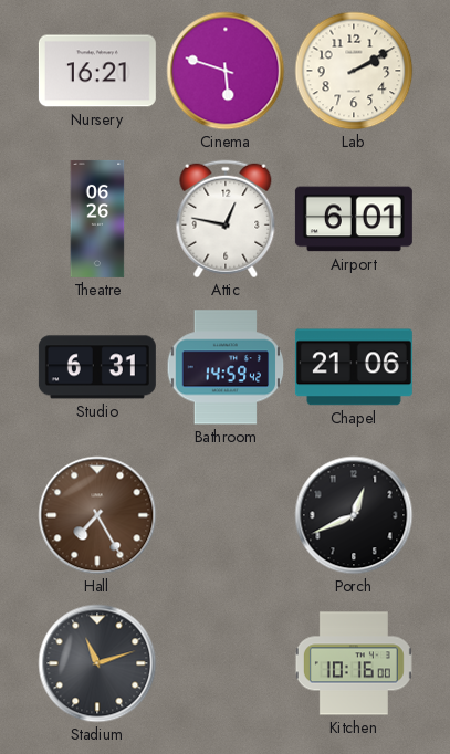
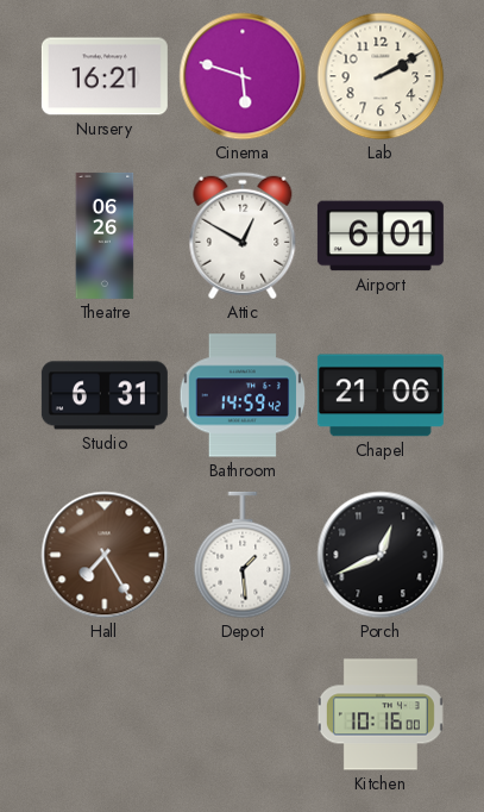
Attic: 12:47 -> 12:50 (243, 236)
Depot: none -> 1:29 (243, 555)
Stadium: 11:12 -> none (97, 663)
